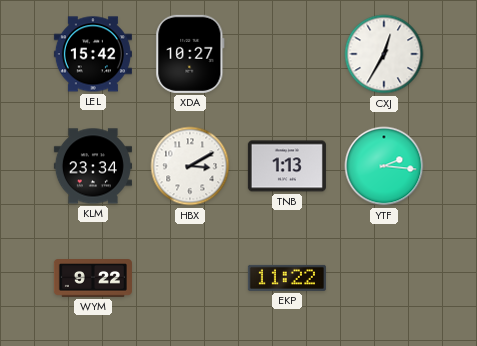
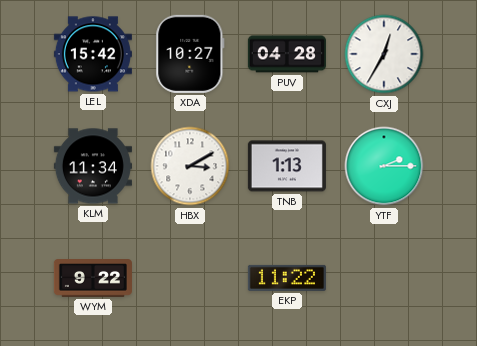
PUV: none -> 04:28 (287, 54)
KLM: 23:34 -> 11:34 (93, 166)
YTF: 2:16 -> 2:15 (384, 166)
